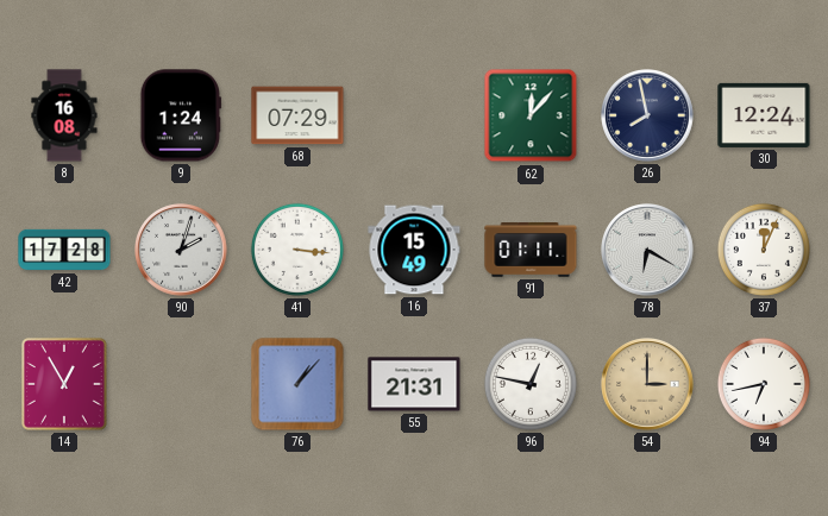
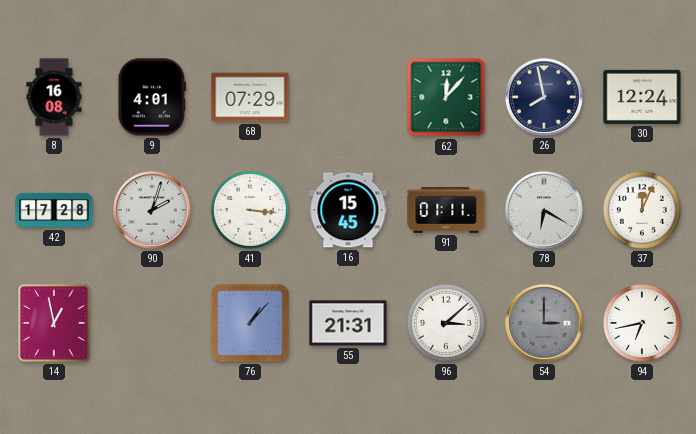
9: 1:24 -> 4:01 (152, 97)
16: 15:49 -> 15:45 (348, 210)
14: 12:55 -> 12:58 (54, 323)
96: 12:47 -> 3:08 (446, 323)
54 dial: champagne -> grey (544, 323)
